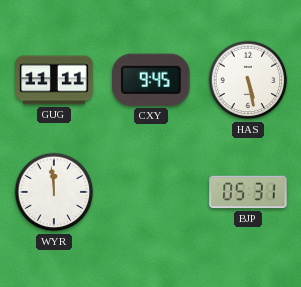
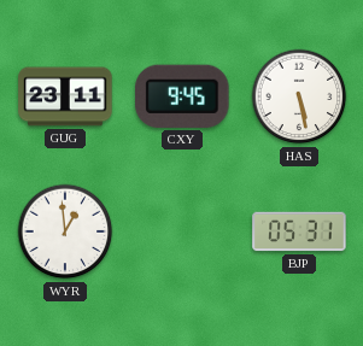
GUG: 11:11 -> 23:11 (65, 96)
WYR: 11:59 -> 12:59 (65, 231)
